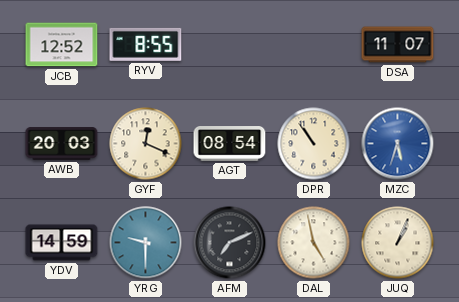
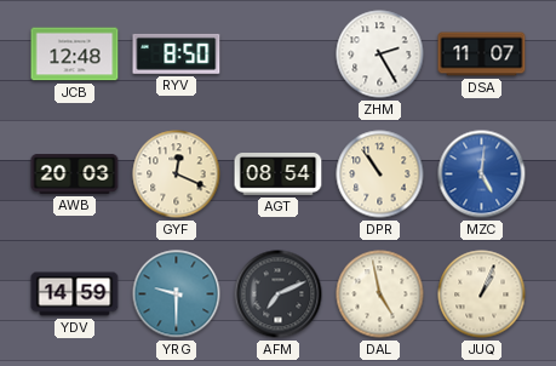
JCB: 12:52 -> 12:48 (75, 55)
RYV: 8:55 -> 8:50 (177, 53)
ZHM: none -> 2:25 (380, 55)
MZC: 5:33 -> 5:01 (482, 175)
